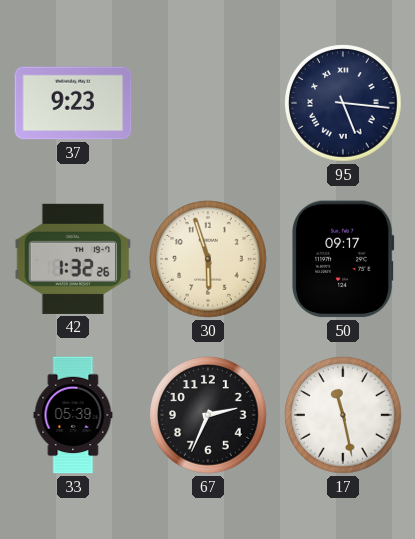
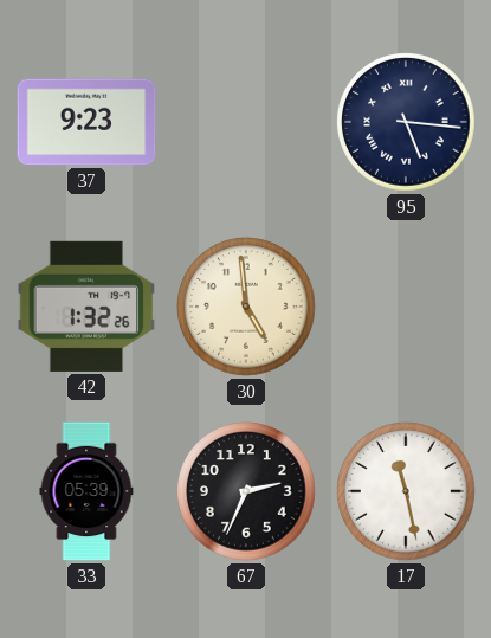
30: 5:57 -> 4:59 (246, 307)
50: 09:17 -> none (343, 259)
